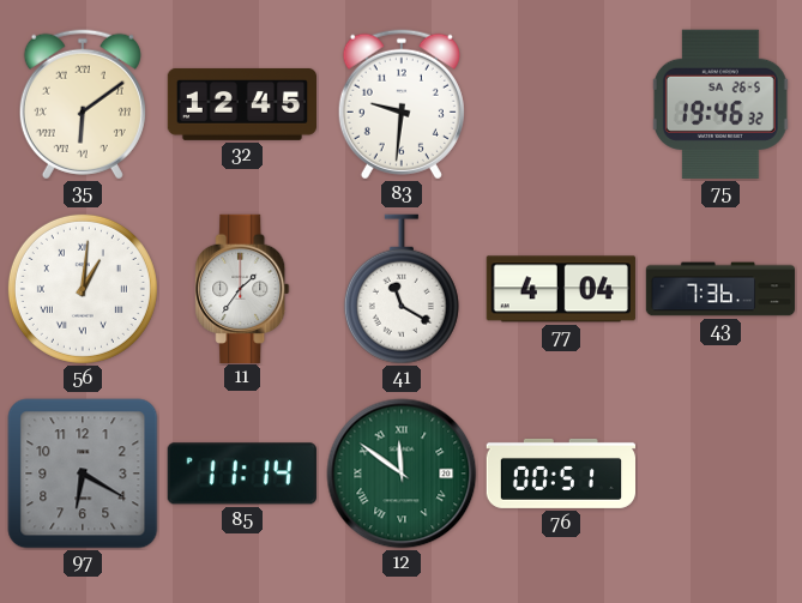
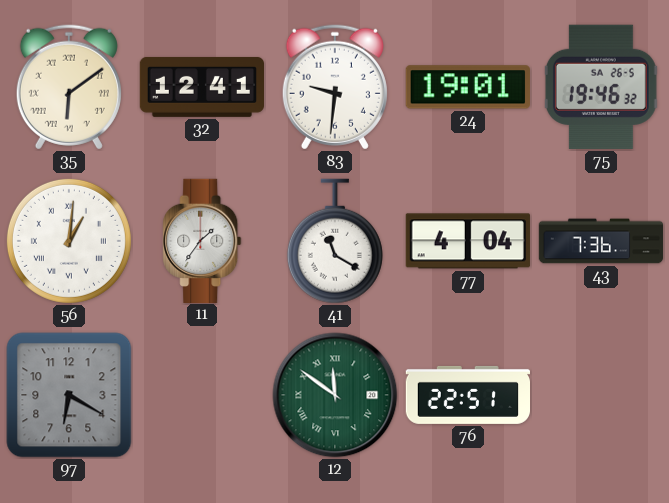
32: 12:45 -> 12:41 (201, 87)
24: none -> 19:01 (468, 87)
85: 11:14 -> none (242, 474)
76: 00:51 -> 22:51 (467, 395)
